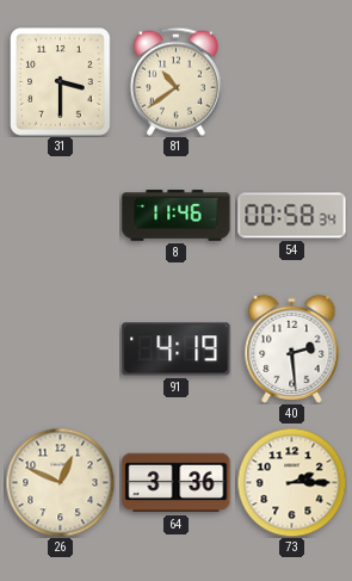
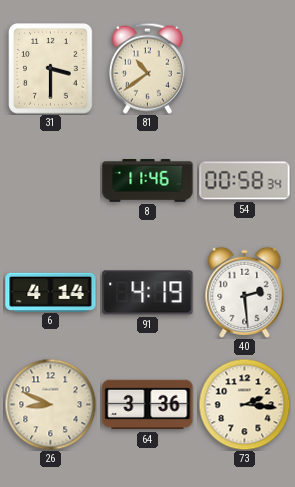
6: none -> 4:14 (51, 292)
26: 12:49 -> 8:49 (50, 404)
73: 2:15 -> 2:16 (244, 404)
